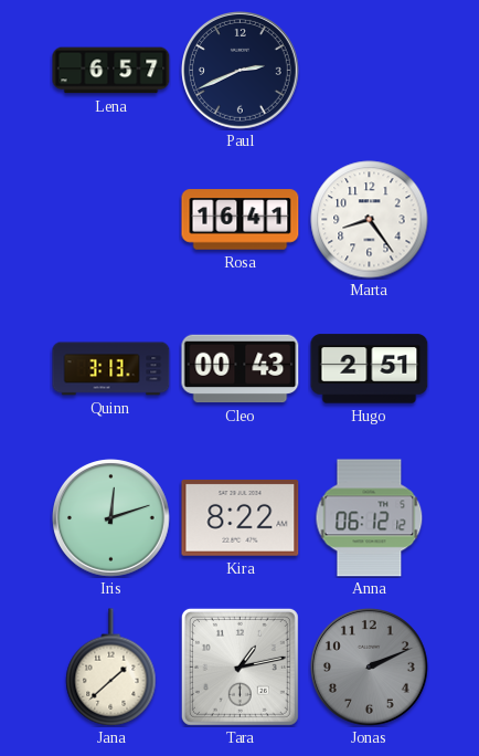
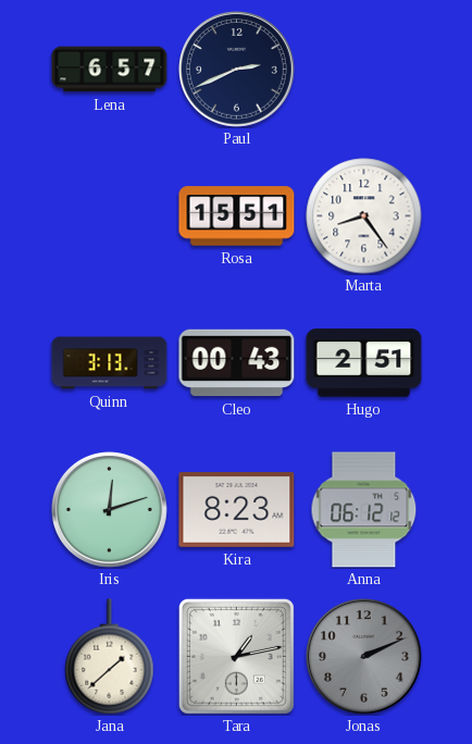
Rosa: 16:41 -> 15:51 (237, 216)
Kira: 8:22 -> 8:23 (237, 509)
